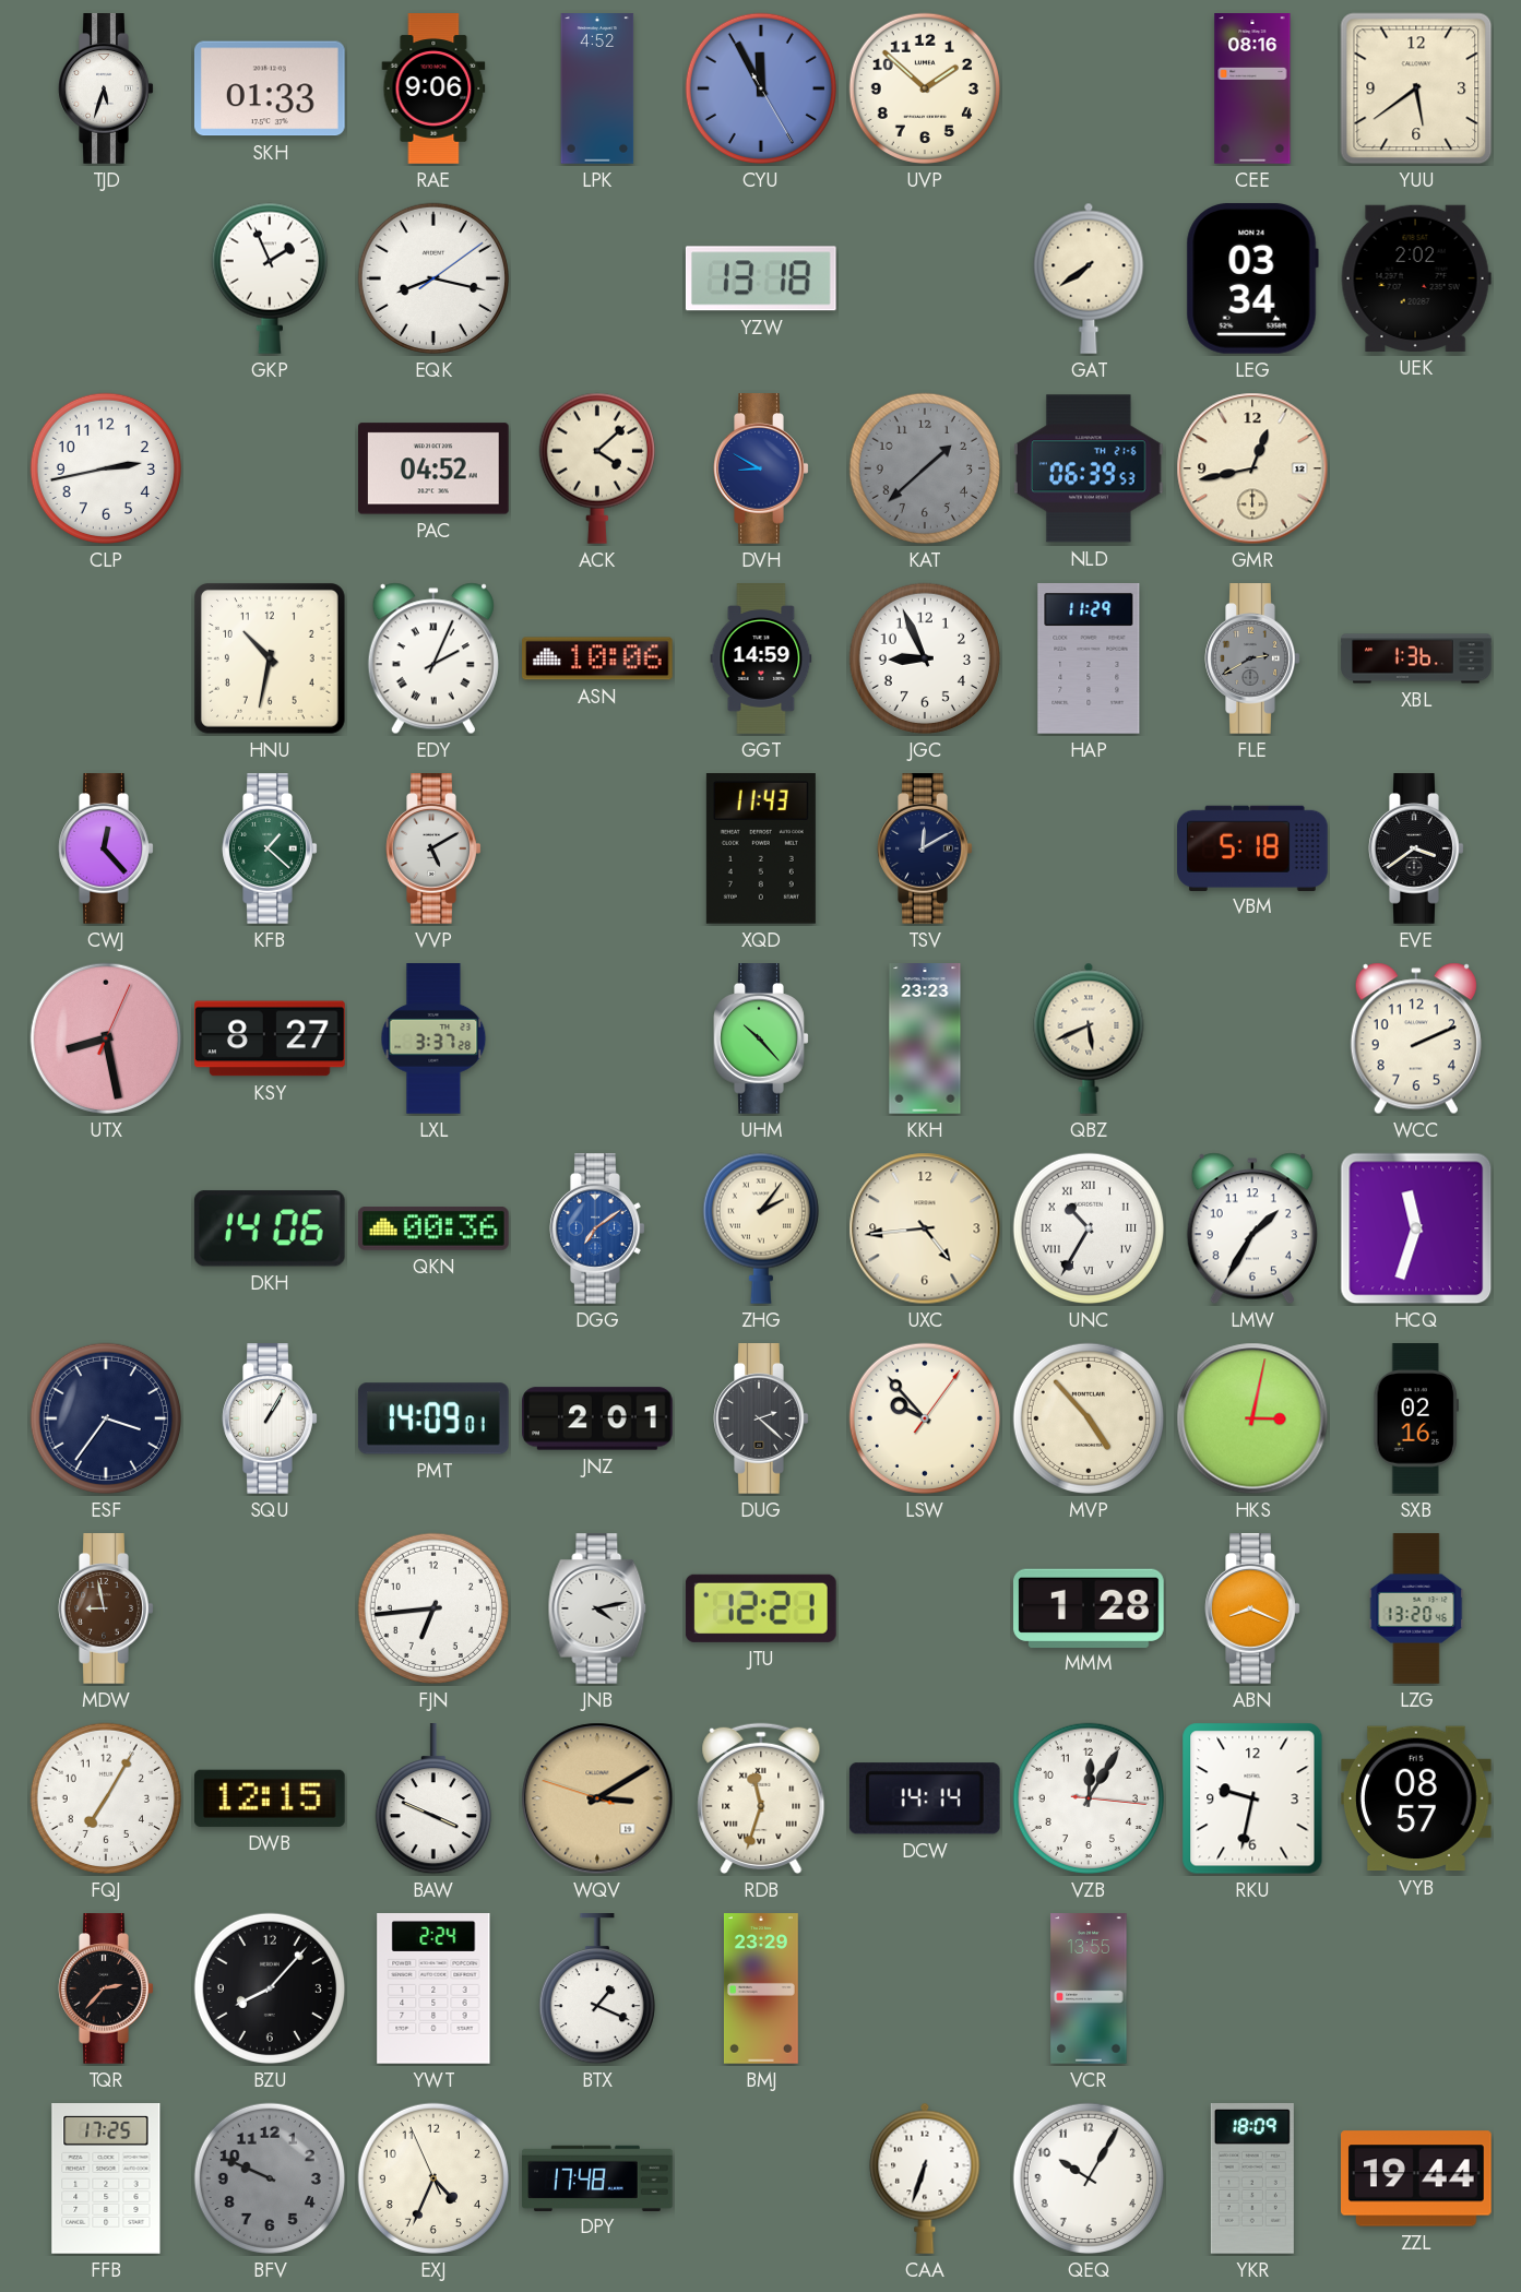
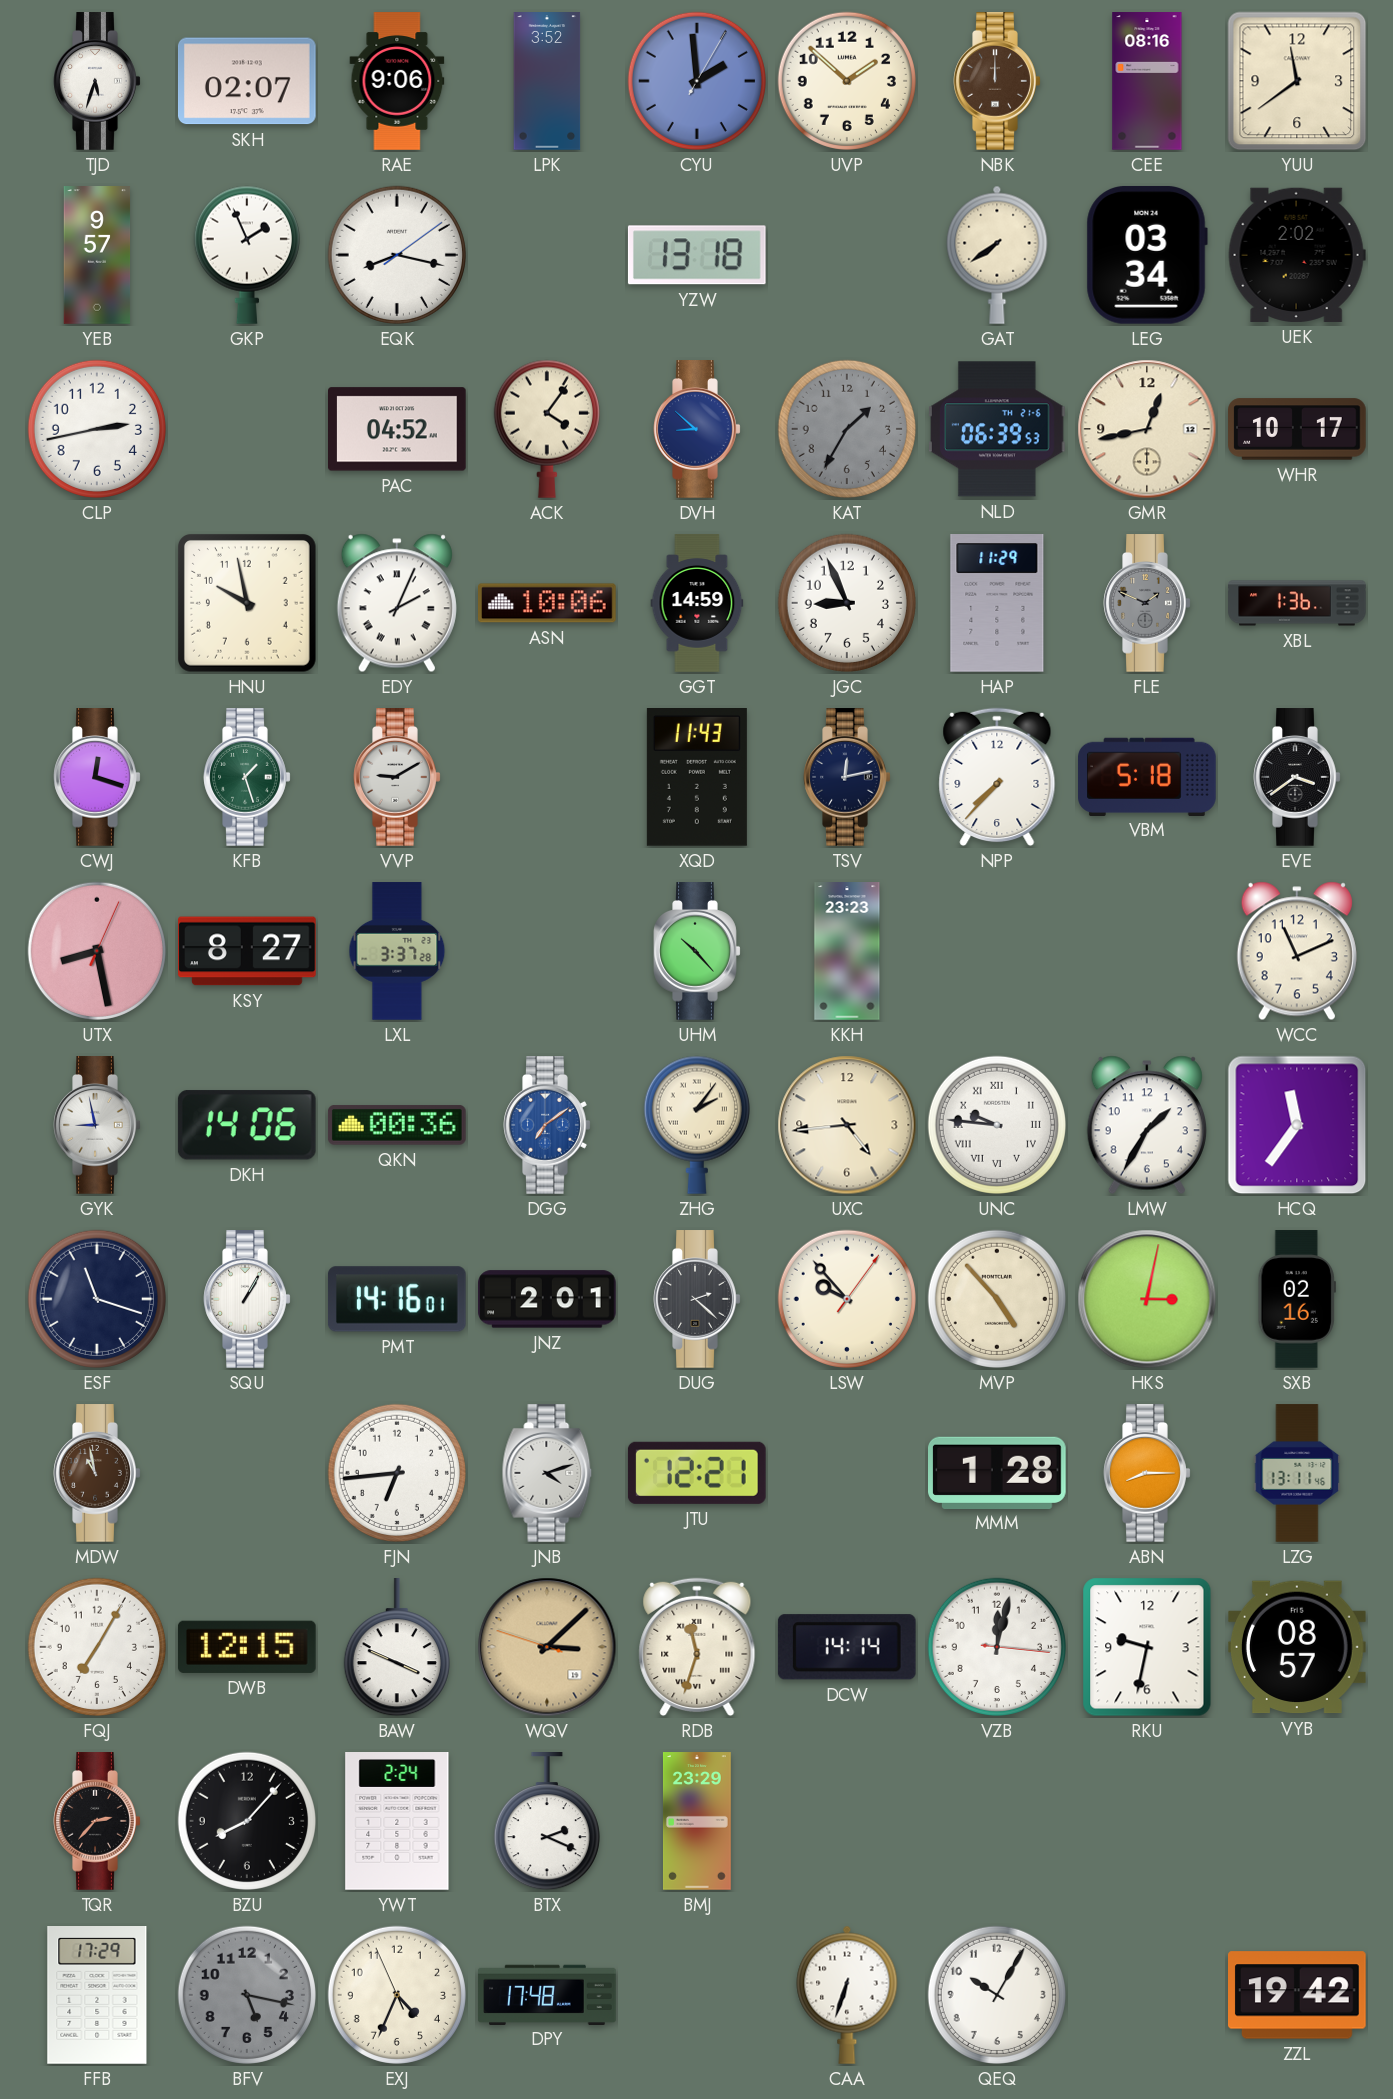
SKH: 01:33 -> 02:07 (247, 81)
LPK: 4:52 -> 3:52 (547, 81)
CYU: 11:55 -> 1:59 (697, 81)
NBK: none -> 12:00 (997, 81)
YUU: 5:39 -> 11:39 (1297, 81)
YEB: none -> 9:57 (97, 255)
ACK: 4:08 -> 4:06 (547, 429)
DVH: 8:50 -> 8:52 (697, 429)
KAT: 1:38 -> 1:35 (847, 429)
WHR: none -> 10:17 (1297, 429)
HNU: 10:32 -> 9:58 (247, 603)
FLE: 2:40 -> 1:49 (1147, 603)
CWJ: 12:23 -> 12:18 (97, 777)
KFB: 1:22 -> 1:27 (247, 777)
VVP: 5:10 -> 9:10 (397, 777)
TSV: 12:10 -> 12:13 (847, 777)
NPP: none -> 7:37 (997, 777)
QBZ: 5:41 -> none (1089, 1038)
WCC: 2:11 -> 11:11 (1297, 951)
GYK: none -> 8:58 (97, 1125)
UNC: 10:35 -> 9:46 (997, 1125)
HCQ: 11:33 -> 11:36 (1297, 1125)
ESF: 3:36 -> 11:18 (97, 1299)
PMT: 14:09 -> 14:16 (397, 1299)
MDW: 8:58 -> 10:58 (97, 1473)
JNB: 4:13 -> 4:12 (547, 1473)
ABN: 8:19 -> 8:15 (1147, 1473)
LZG: 13:20 -> 13:11 (1297, 1473)
WQV: 3:09 -> 3:07 (547, 1647)
VZB: 12:05 -> 12:02 (997, 1647)
BTX: 1:19 -> 2:19 (547, 1822)
VCR: 13:55 -> none (1089, 1988)
FFB: 17:25 -> 17:29 (97, 1995)
BFV: 9:49 -> 5:17 (247, 1995)
YKR: 18:09 -> none (1252, 2180)
ZZL: 19:44 -> 19:42 (1298, 1995)
